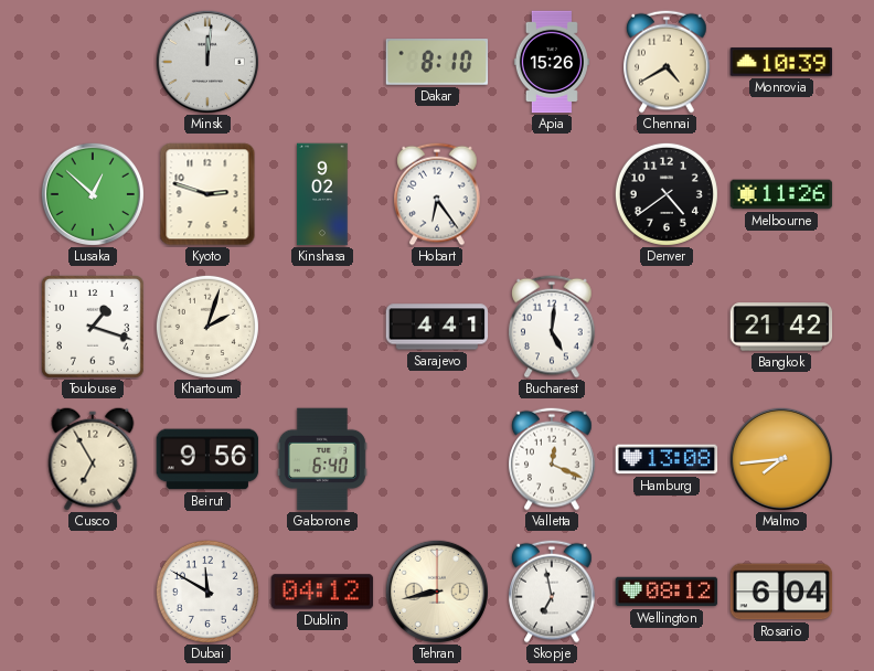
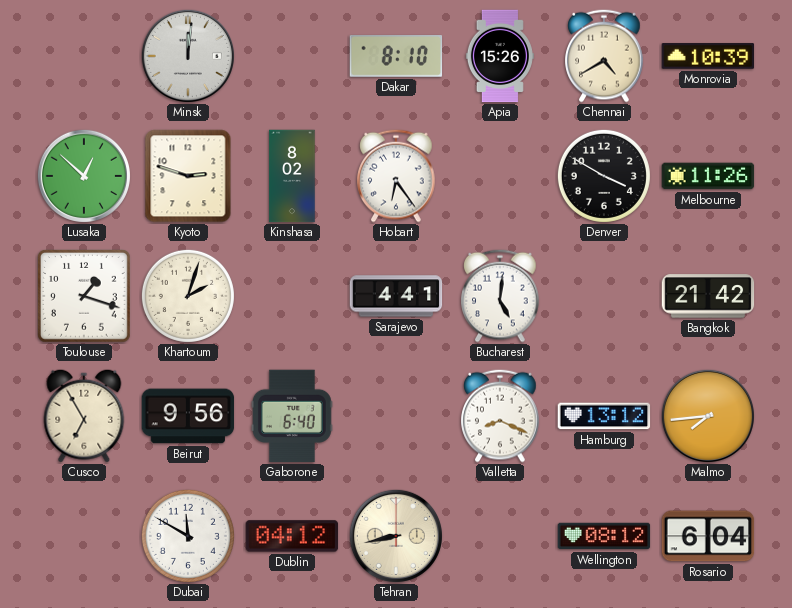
Kinshasa: 9:02 -> 8:02 (292, 176)
Denver: 4:39 -> 3:50 (604, 176)
Valletta: 12:19 -> 8:19 (500, 416)
Hamburg: 13:08 -> 13:12 (604, 416)
Skopje: 6:58 -> none (552, 592)
